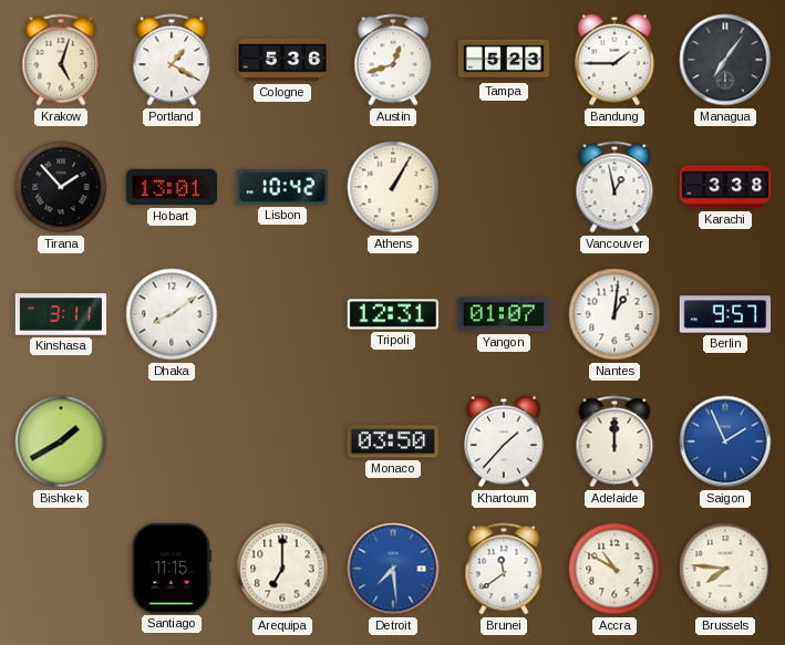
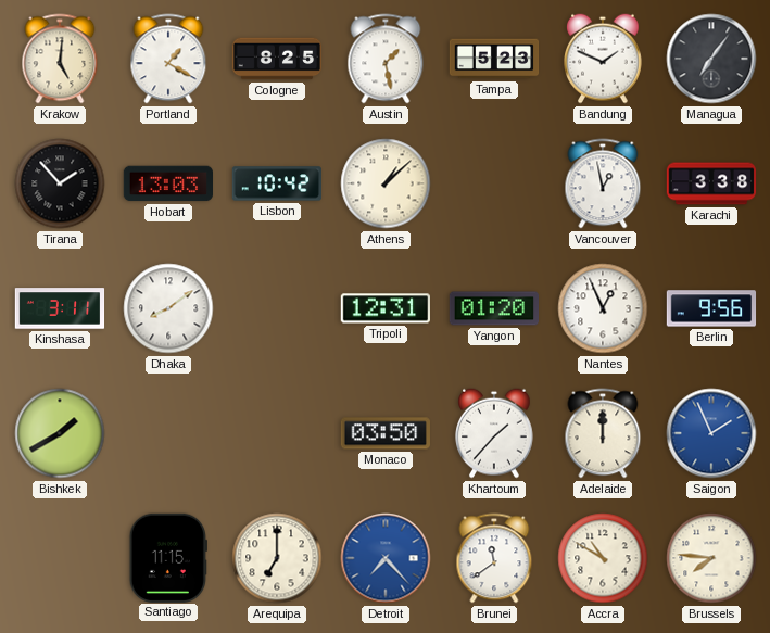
Krakow: 5:03 -> 5:01 (60, 59)
Cologne: 5:36 -> 8:25 (277, 59)
Austin: 12:42 -> 1:28 (386, 59)
Bandung: 1:45 -> 1:49 (604, 59)
Hobart: 13:01 -> 13:03 (167, 183)
Athens: 1:05 -> 1:08 (386, 183)
Yangon: 01:07 -> 01:20 (494, 308)
Nantes: 1:01 -> 12:56 (603, 308)
Berlin: 9:57 -> 9:56 (711, 308)
Detroit: 7:29 -> 7:23 (386, 558)
